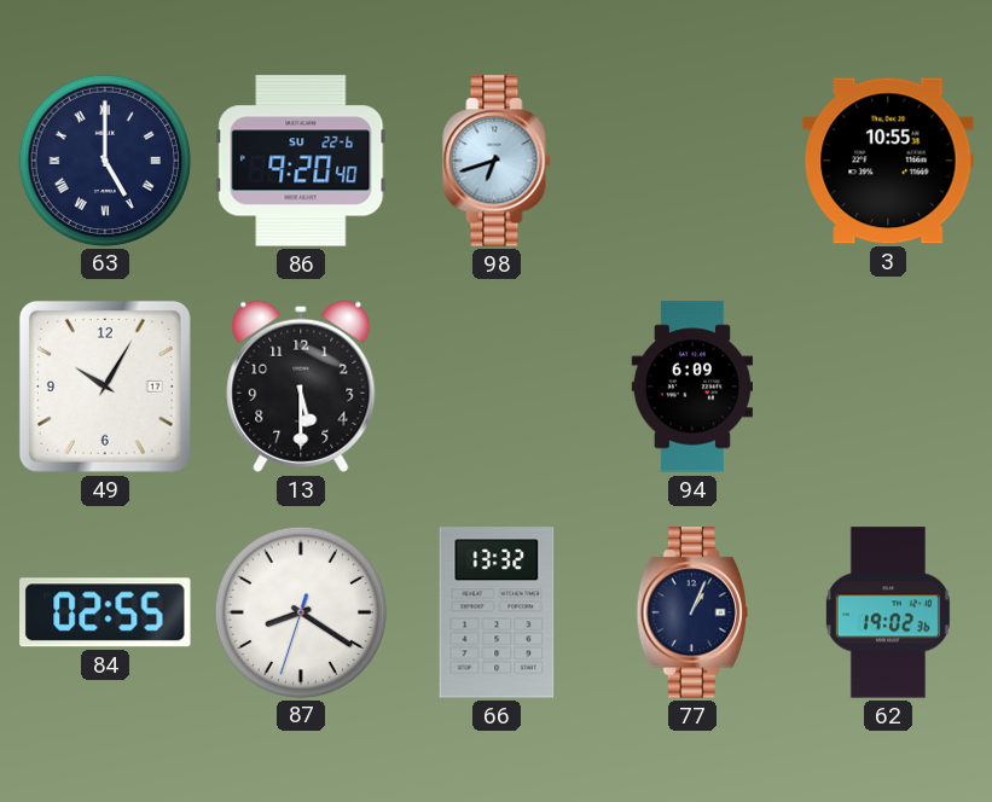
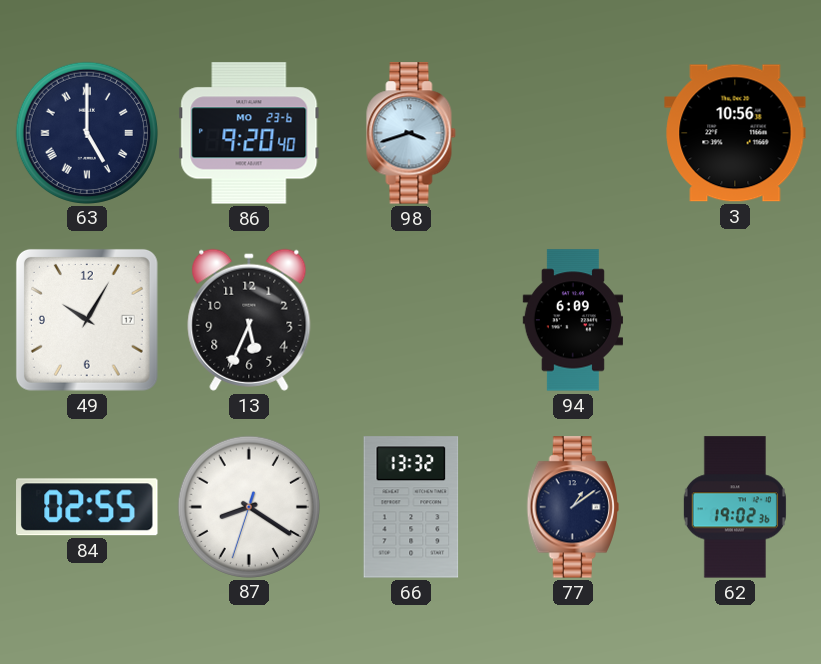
86 date: SU 22-6 -> MO 23-6 (249, 133)
98: 6:42 -> 3:42 (411, 133)
3: 10:55 -> 10:56 (735, 133)
13: 5:30 -> 5:34 (249, 320)
77: 1:04 -> 1:09 (573, 507)
